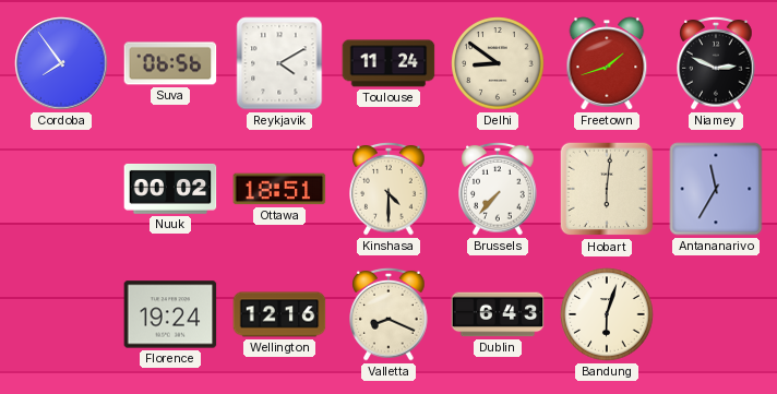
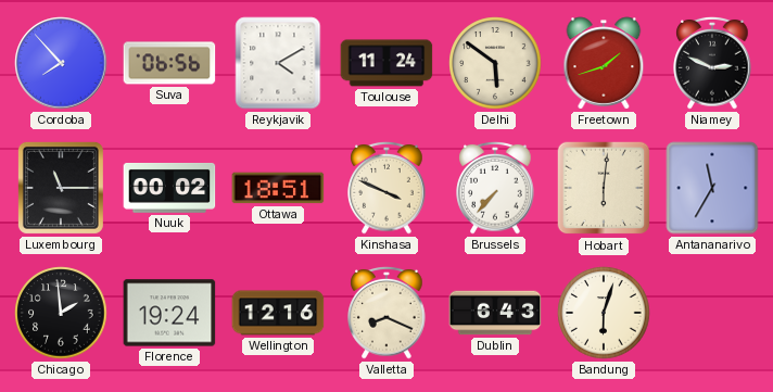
Cordoba: 7:54 -> 7:53 (61, 63)
Delhi: 8:51 -> 5:51 (495, 63)
Luxembourg: none -> 11:15 (61, 188)
Kinshasa: 4:30 -> 3:49 (386, 188)
Chicago: none -> 1:59 (61, 313)
